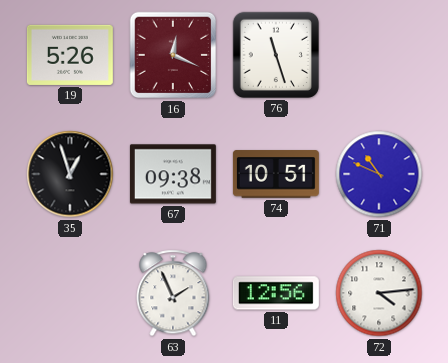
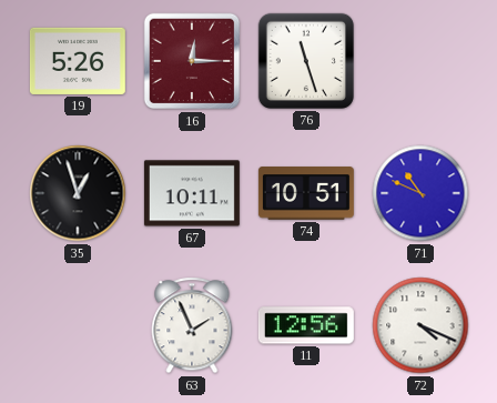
16: 12:19 -> 12:15 (192, 61)
67: 09:38 -> 10:11 (192, 193)
72: 4:14 -> 4:19 (420, 325)
